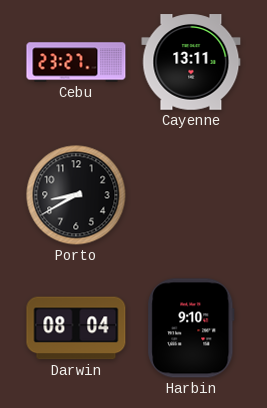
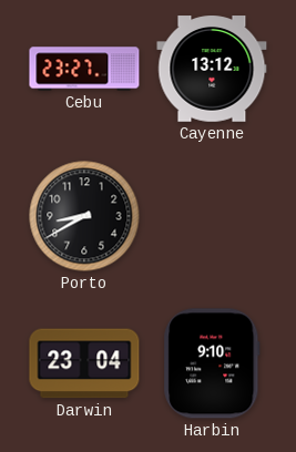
Cayenne: 13:11 -> 13:12 (212, 69)
Darwin: 08:04 -> 23:04 (84, 363)
